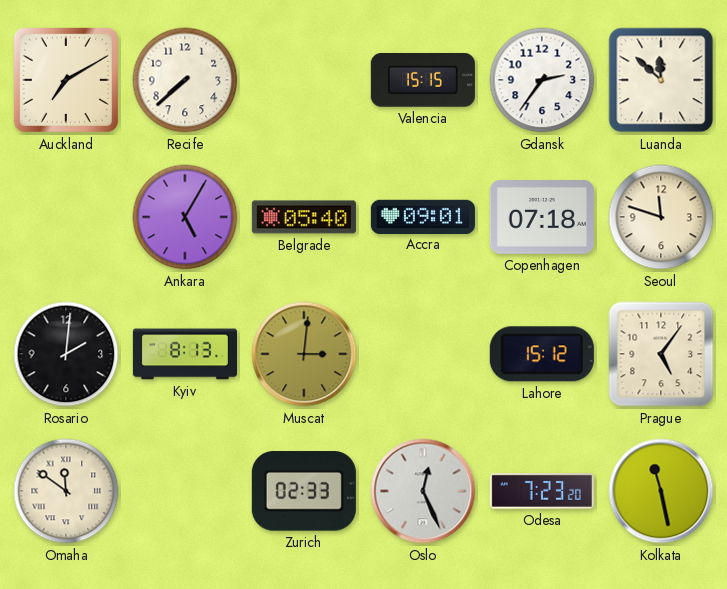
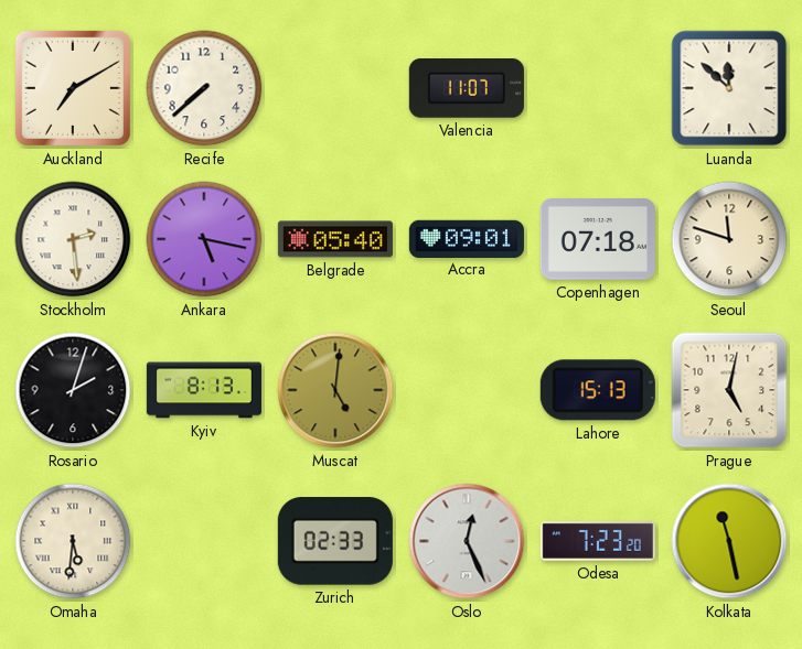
Valencia: 15:15 -> 11:07 (467, 89)
Gdansk: 2:36 -> none (542, 80)
Stockholm: none -> 2:29 (73, 239)
Ankara: 5:05 -> 5:17 (204, 239)
Rosario: 2:01 -> 2:03 (73, 390)
Muscat: 3:01 -> 5:01 (335, 390)
Lahore: 15:12 -> 15:13 (598, 390)
Prague: 5:06 -> 5:02 (729, 390)
Omaha: 11:51 -> 5:31 (73, 541)
